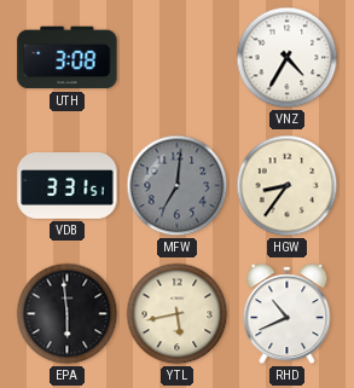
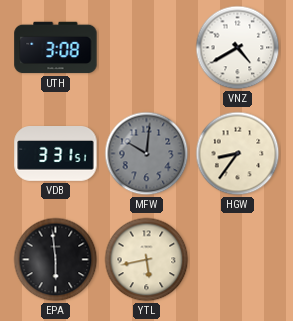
VNZ: 4:35 -> 4:40 (238, 48)
MFW: 7:01 -> 10:01 (147, 154)
RHD: 10:41 -> none (288, 314)
